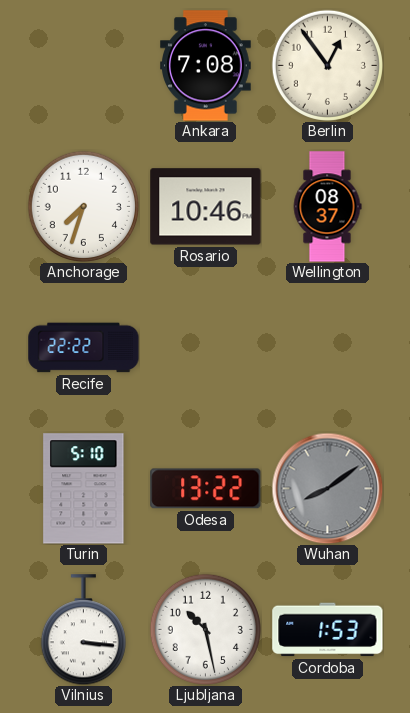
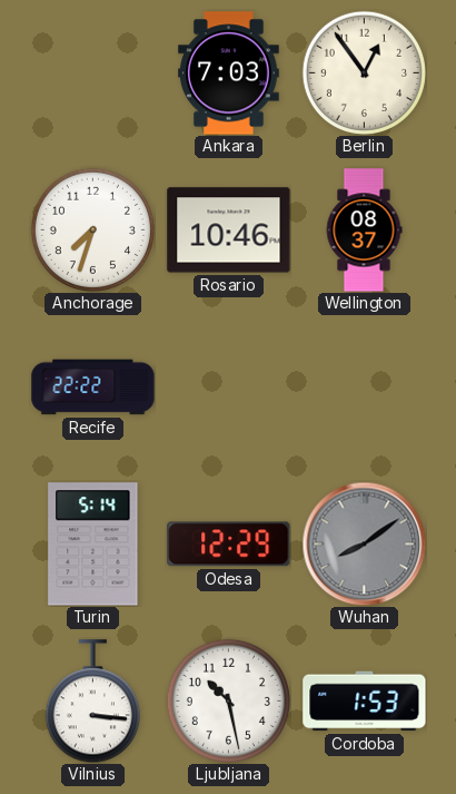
Ankara: 7:08 -> 7:03 (229, 73)
Turin: 5:10 -> 5:14 (93, 545)
Odesa: 13:22 -> 12:29 (229, 545)
